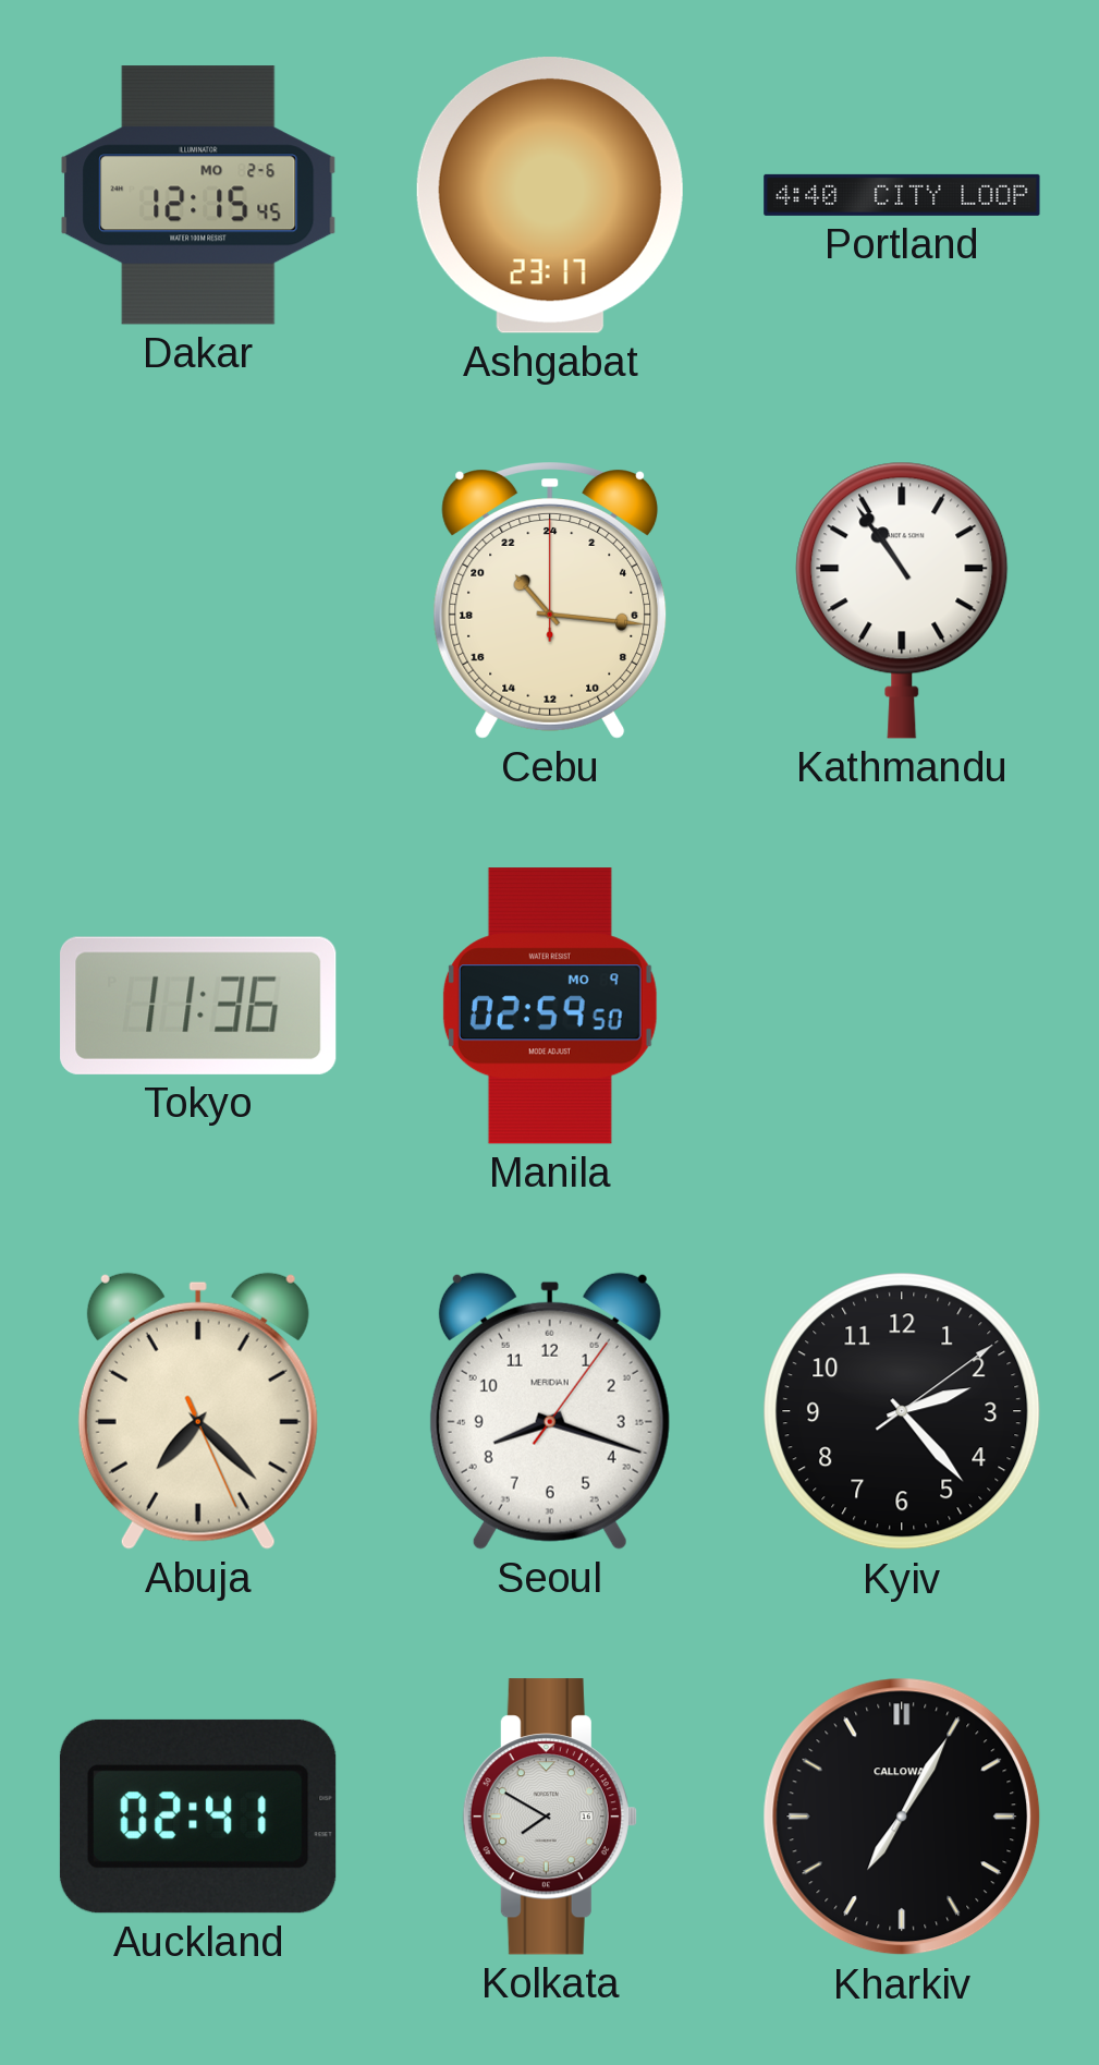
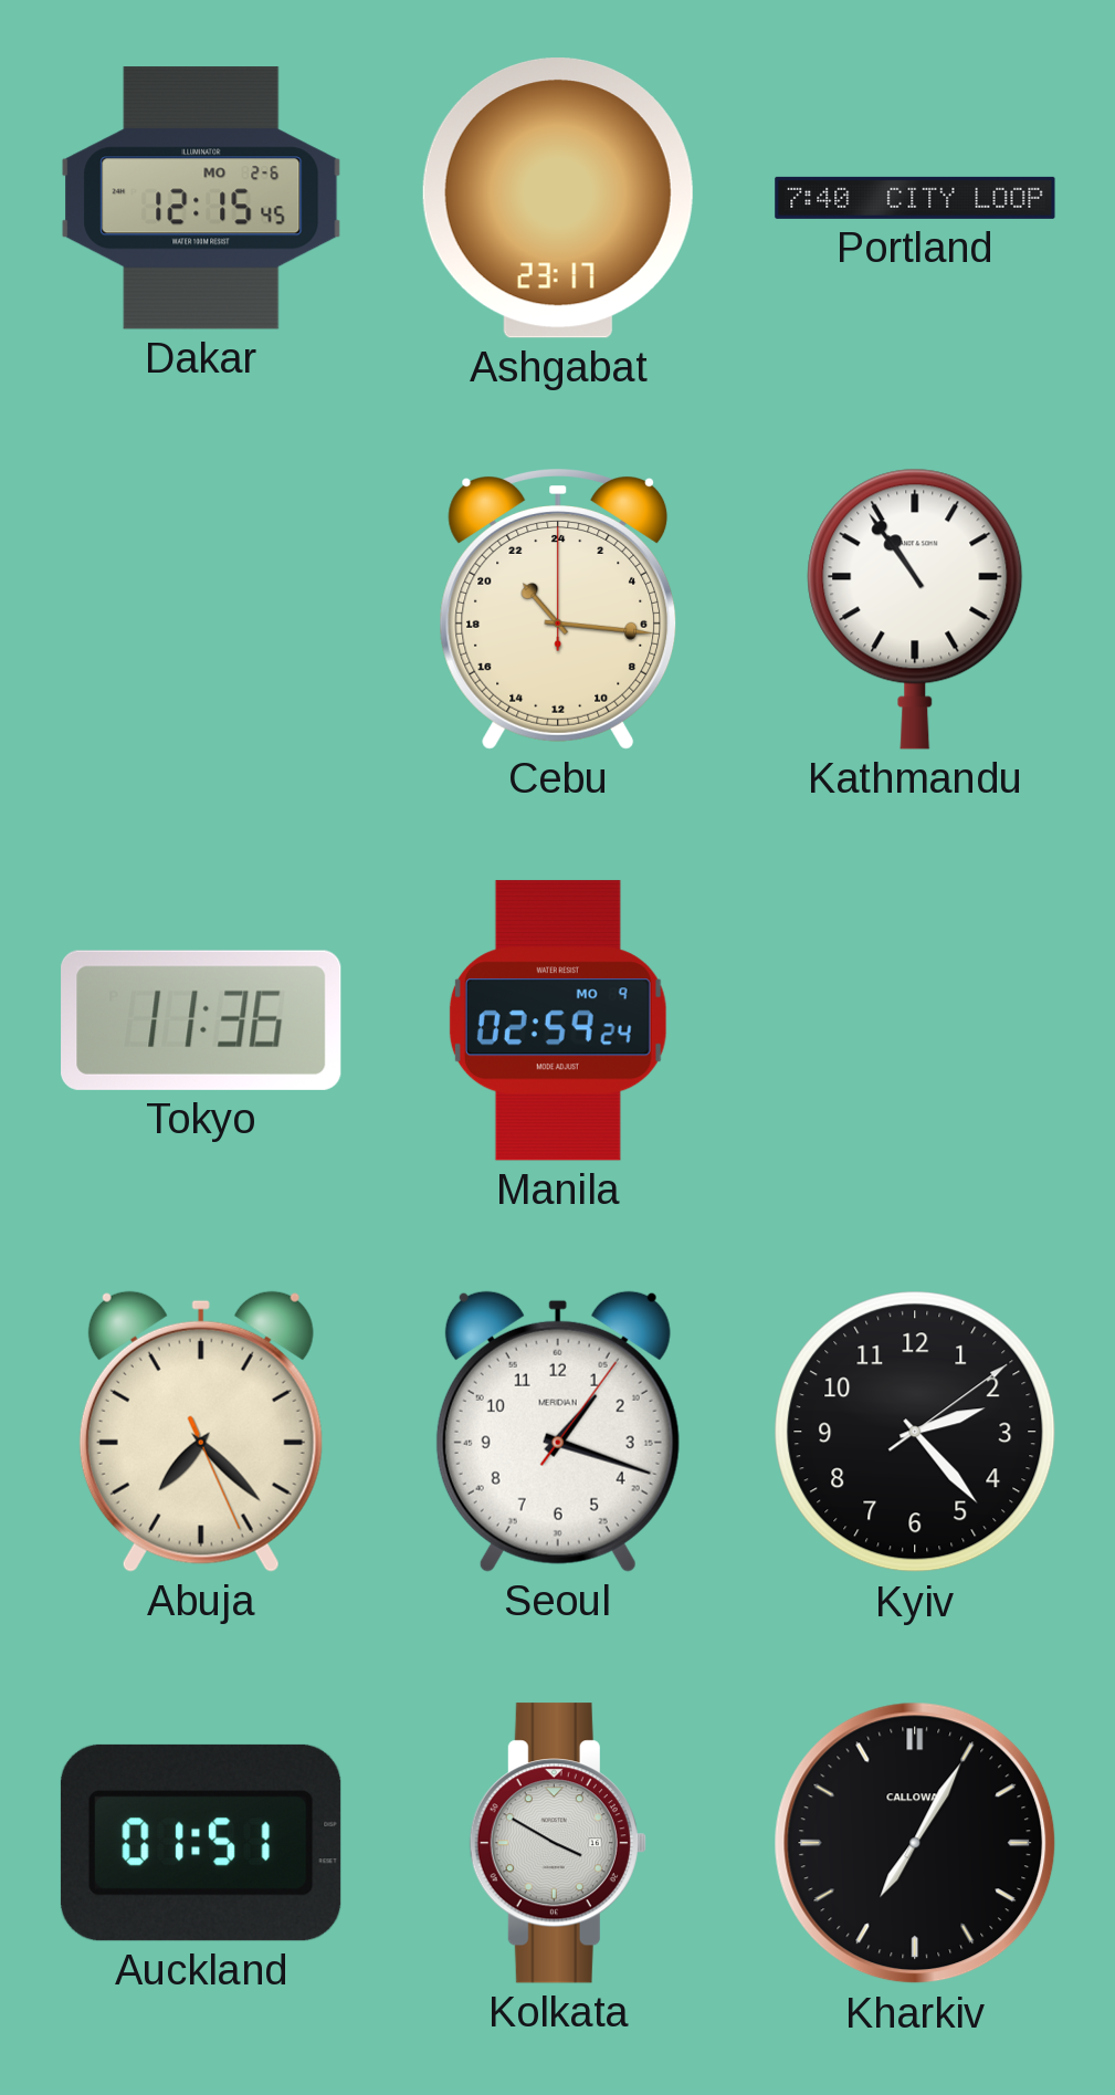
Portland: 4:40 -> 7:40 (915, 198)
Manila: 02:59:50 -> 02:59:24 (558, 1020)
Seoul: 8:18 -> 1:18 (558, 1432)
Auckland: 02:41 -> 01:51 (201, 1843)
Kolkata: 7:50 -> 3:50 (558, 1843)
